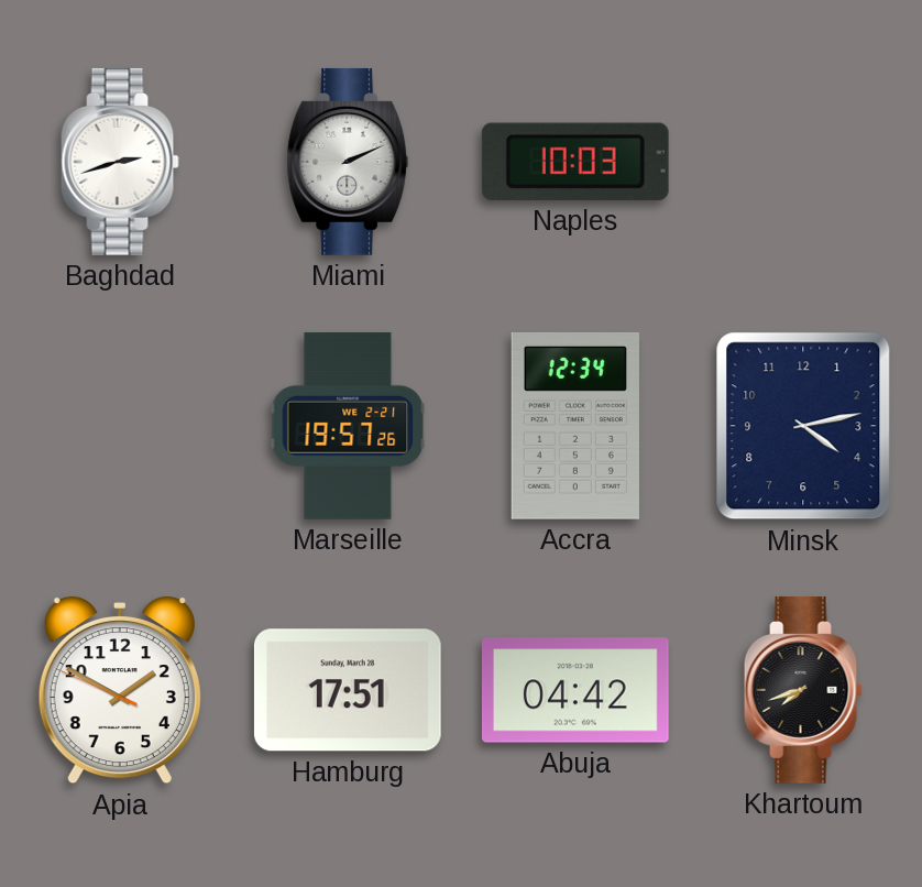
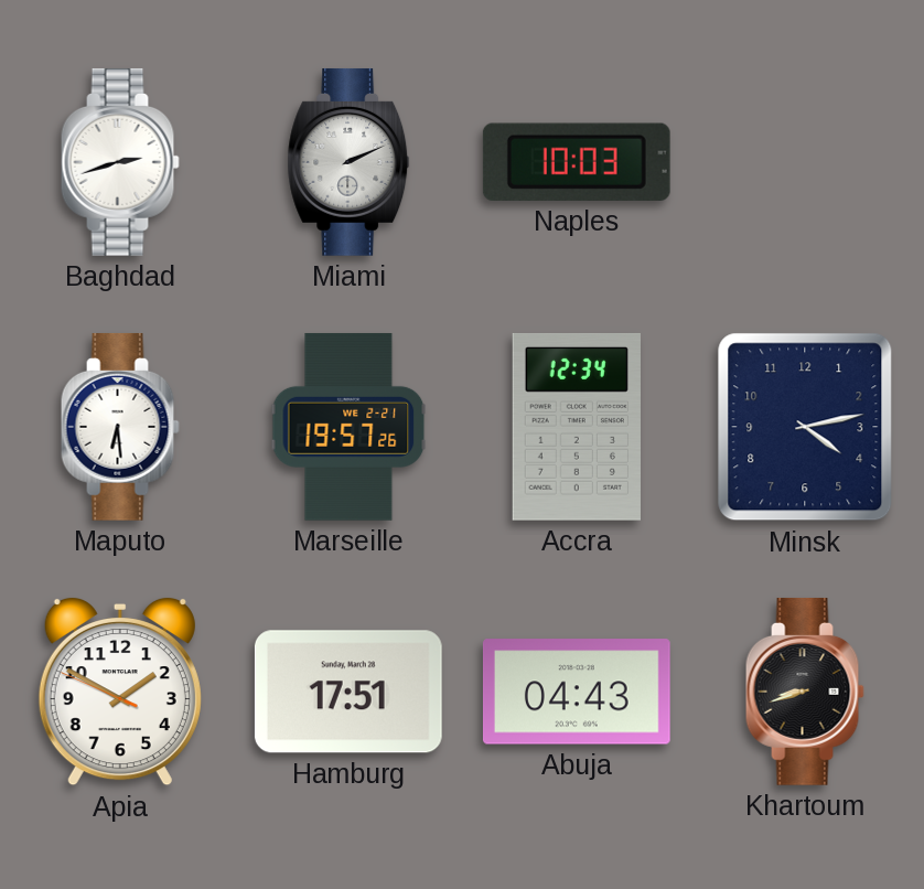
Maputo: none -> 6:29 (120, 427)
Abuja: 04:42 -> 04:43 (577, 692)
Khartoum: 7:42 -> 8:42 (805, 692)
